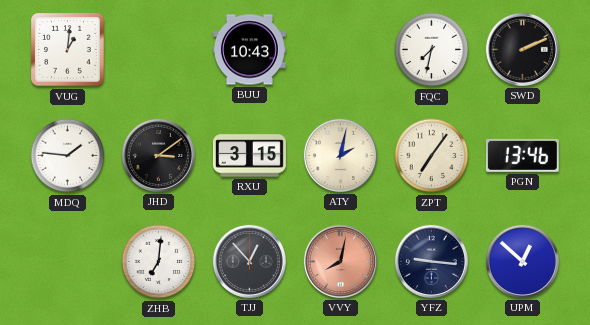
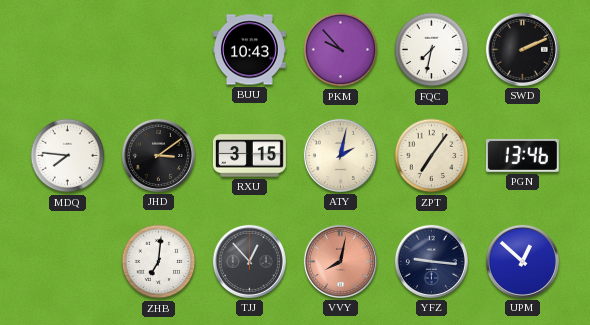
VUG: 1:01 -> none (68, 50)
PKM: none -> 9:53 (341, 50)
MDQ: 1:46 -> 7:46 (68, 156)
